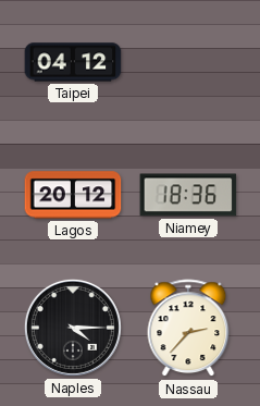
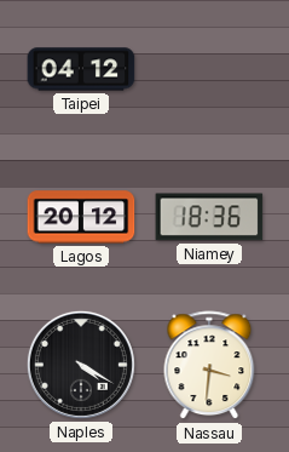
Naples: 4:15 -> 4:20 (81, 365)
Nassau: 2:37 -> 3:31 (209, 366)
